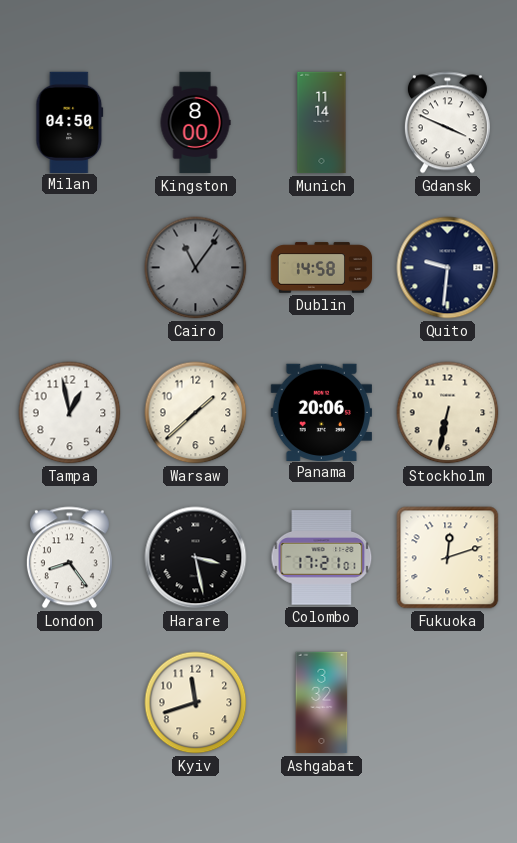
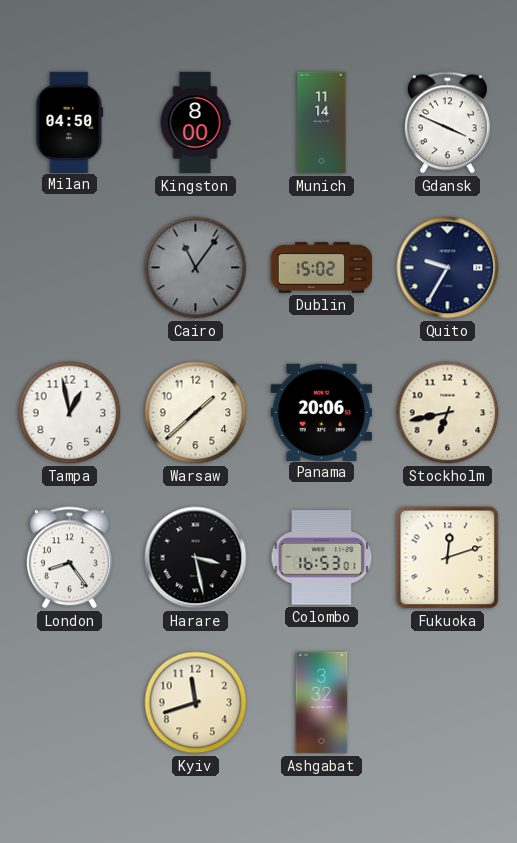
Dublin: 14:58 -> 15:02 (322, 268)
Quito: 9:31 -> 9:35 (448, 268)
Stockholm: 6:32 -> 6:43 (448, 413)
Colombo: 17:21 -> 16:53 (322, 558)
